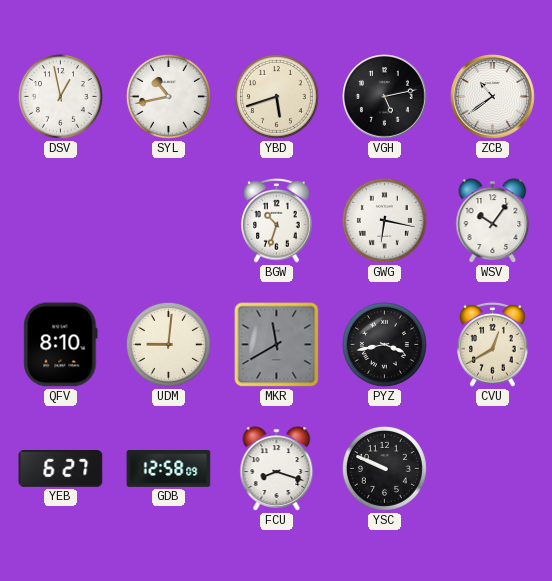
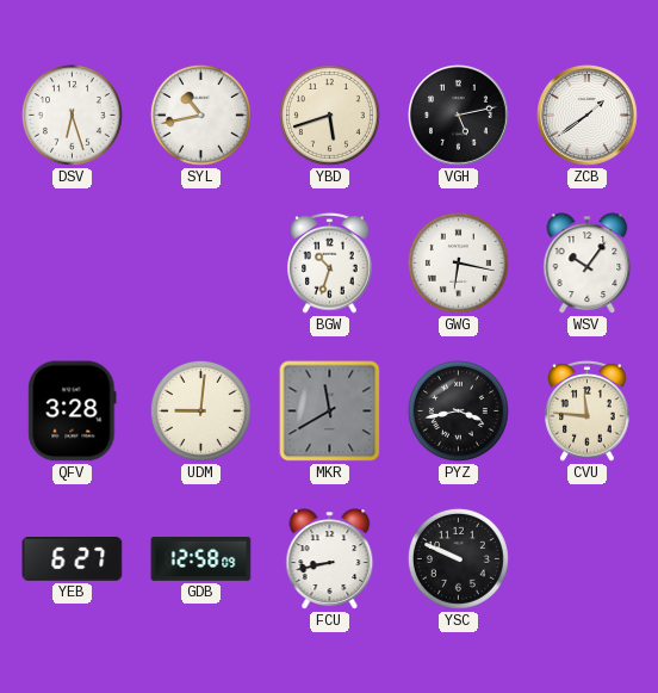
DSV: 12:58 -> 6:27 (72, 115)
ZCB: 10:39 -> 1:39 (588, 116)
QFV: 8:10 -> 3:28 (73, 412)
CVU: 12:40 -> 11:46 (588, 410)
FCU: 8:18 -> 8:43 (330, 559)
